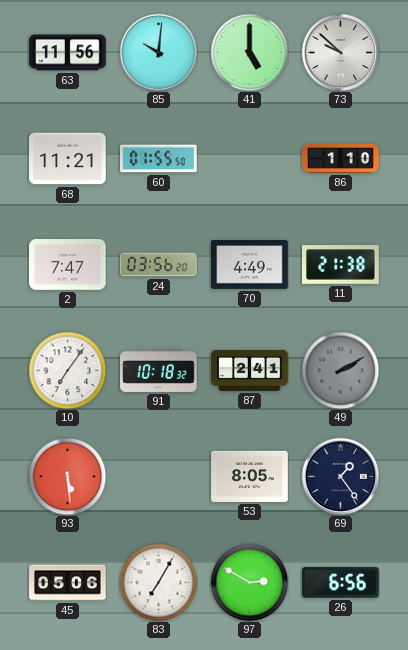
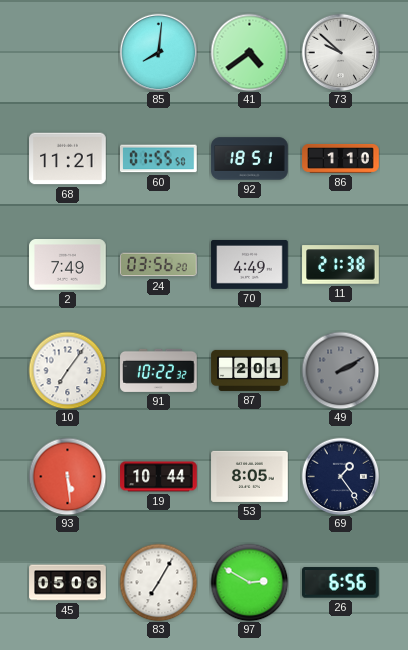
63: 11:56 -> none (68, 53)
85: 10:01 -> 8:01 (158, 52)
41: 5:00 -> 4:39 (249, 52)
92: none -> 18:51 (250, 159)
2: 7:47 -> 7:49 (68, 265)
91: 10:18 -> 10:22 (159, 370)
87: 2:41 -> 2:01 (250, 370)
19: none -> 10:44 (159, 477)
